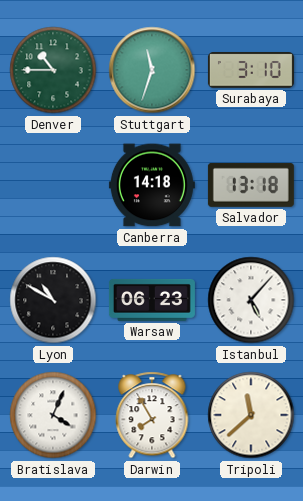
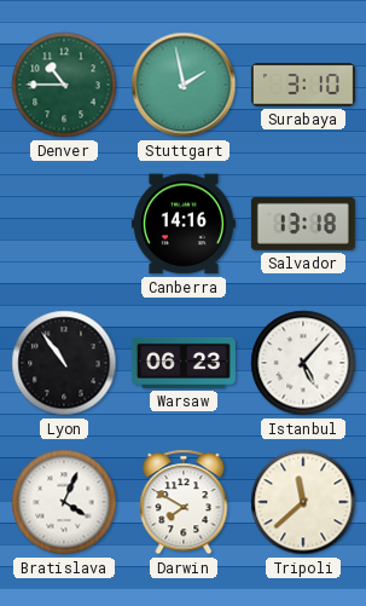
Stuttgart: 11:33 -> 1:58 (184, 85)
Canberra: 14:18 -> 14:16 (184, 224)
Lyon: 10:50 -> 10:54 (64, 363)
Darwin: 7:55 -> 7:50 (184, 502)
